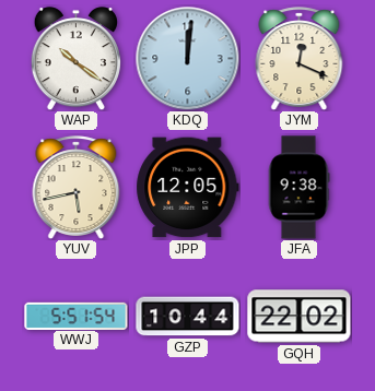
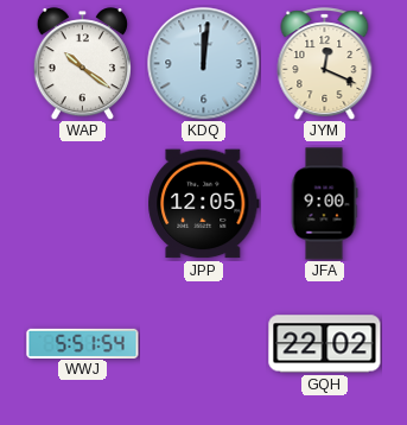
YUV: 5:43 -> none (77, 187)
JFA: 9:38 -> 9:00 (324, 204)
GZP: 10:44 -> none (188, 317)
